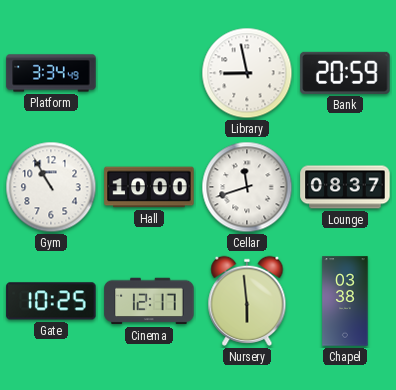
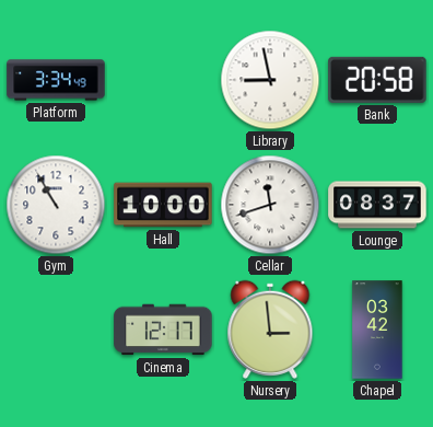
Bank: 20:59 -> 20:58 (377, 80)
Gate: 10:25 -> none (51, 301)
Nursery: 5:59 -> 2:59 (270, 330)
Chapel: 03:38 -> 03:42 (377, 330)
